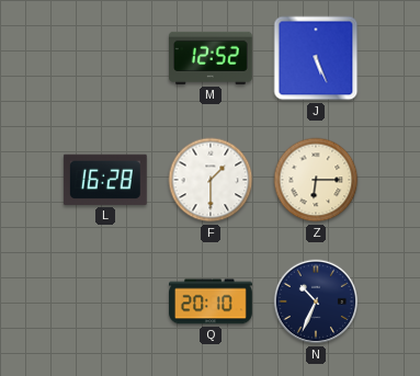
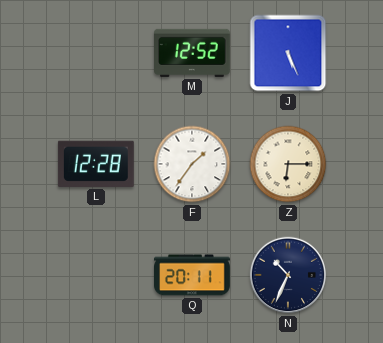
L: 16:28 -> 12:28 (96, 164)
F: 1:30 -> 1:36 (192, 164)
Q: 20:10 -> 20:11 (193, 275)
